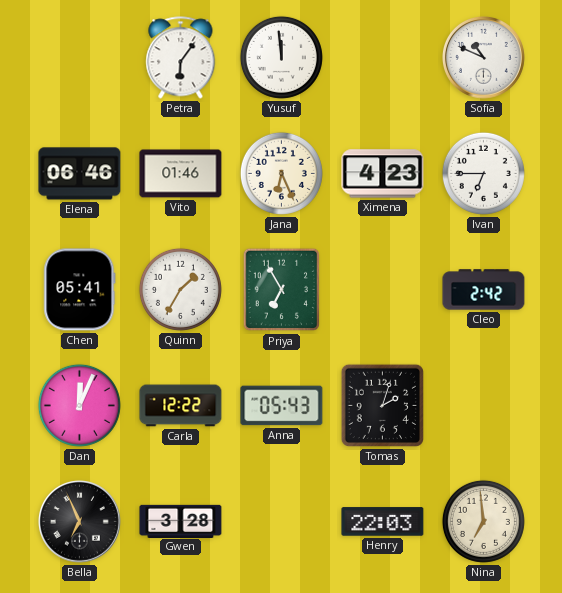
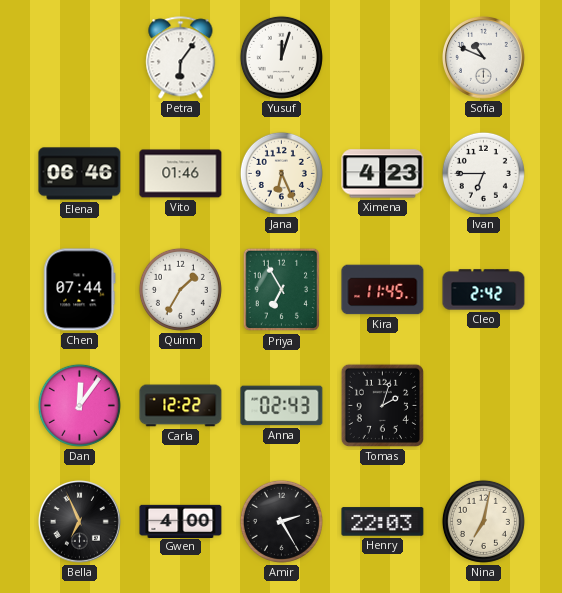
Yusuf: 11:59 -> 12:03 (281, 57)
Chen: 05:41 -> 07:44 (80, 290)
Kira: none -> 11:45 (383, 290)
Dan: 12:04 -> 12:06 (79, 405)
Anna: 05:43 -> 02:43 (282, 406)
Gwen: 3:28 -> 4:00 (181, 521)
Amir: none -> 2:25 (281, 521)
Nina: 6:59 -> 7:02 (483, 521)
